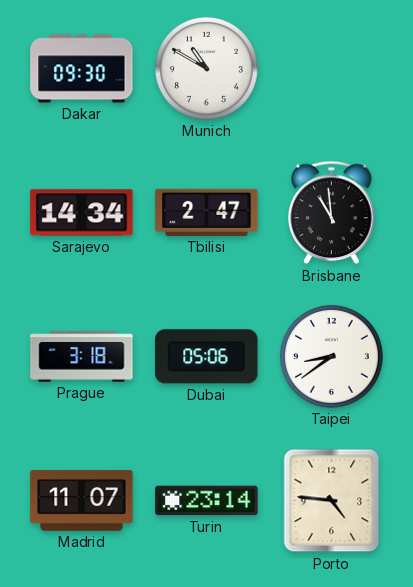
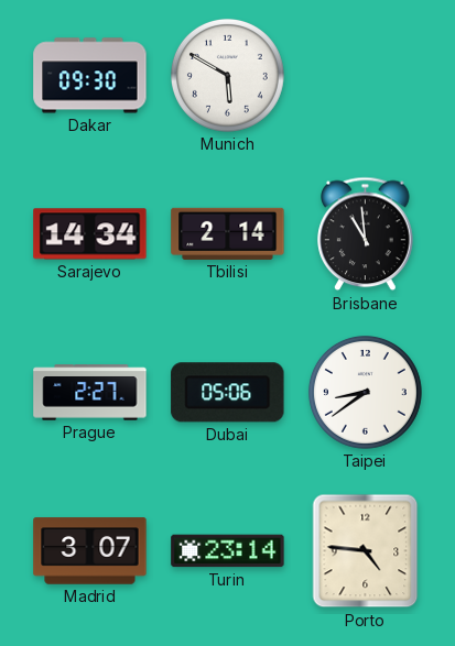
Munich: 10:50 -> 5:50 (227, 75)
Tbilisi: 2:47 -> 2:14 (228, 233)
Prague: 3:18 -> 2:27 (90, 393)
Madrid: 11:07 -> 3:07 (90, 551)
